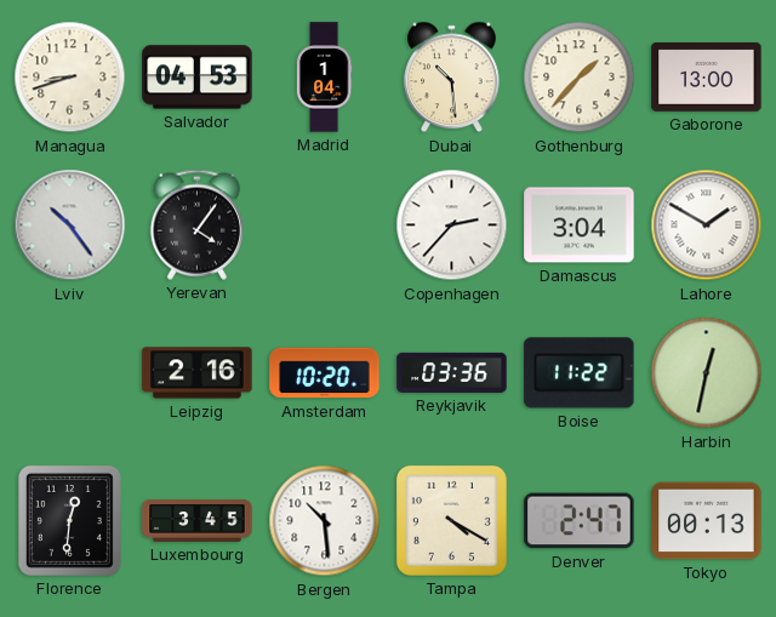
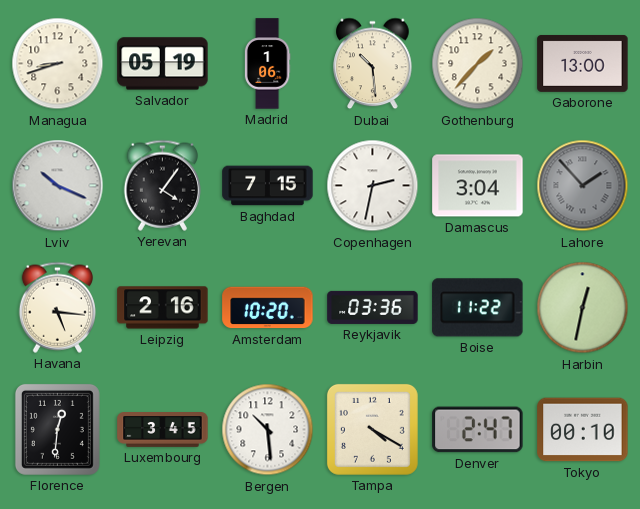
Salvador: 04:53 -> 05:19 (163, 64)
Madrid: 1:04 -> 1:06 (267, 64)
Lviv: 10:24 -> 10:19 (58, 186)
Baghdad: none -> 7:15 (268, 186)
Copenhagen: 2:37 -> 2:32 (373, 186)
Lahore: 1:50 -> 1:53 (583, 186)
Lahore dial: white -> grey (583, 186)
Havana: none -> 5:16 (57, 307)
Tokyo: 00:13 -> 00:10 (583, 430)
